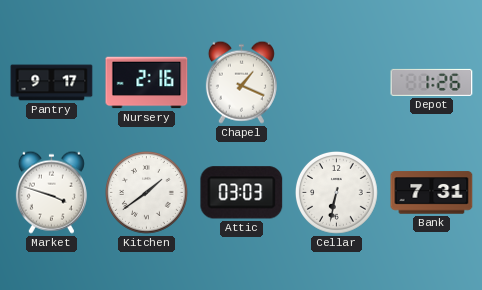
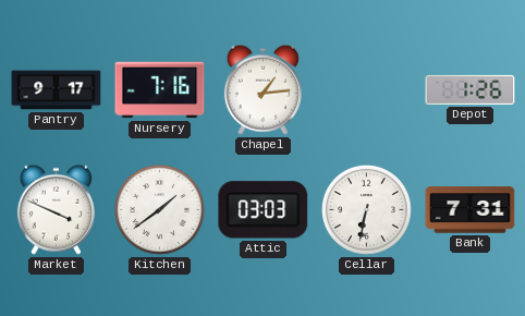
Nursery: 2:16 -> 7:16 (160, 90)
Chapel: 1:19 -> 1:14 (262, 89)
Market: 3:48 -> 3:49 (56, 209)
